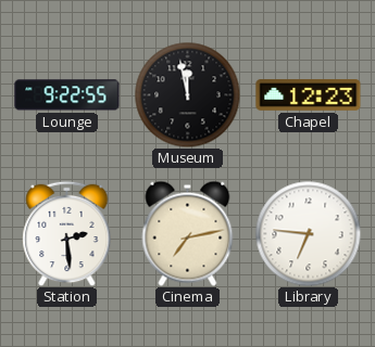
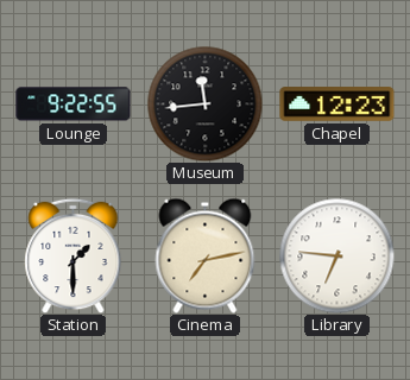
Museum: 11:58 -> 11:44 (204, 103)
Station: 2:29 -> 1:30 (74, 255)
